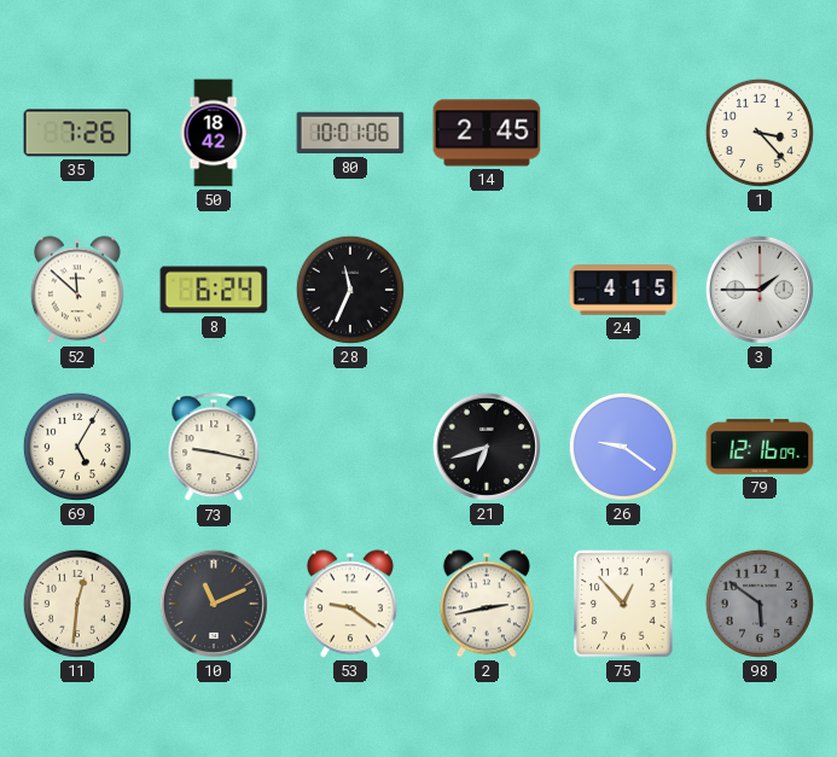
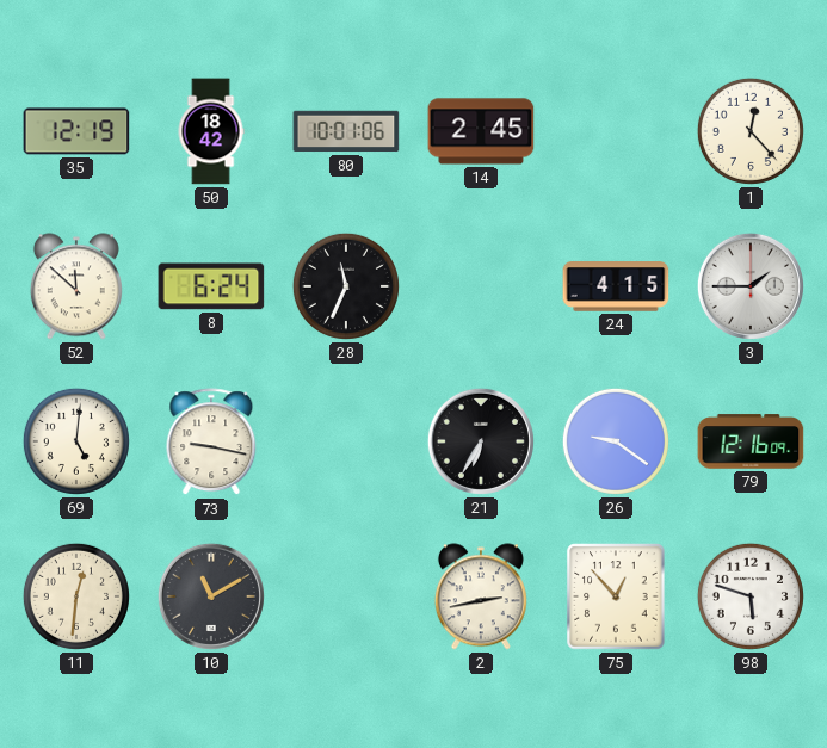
35: 7:26 -> 12:19 (76, 131)
1: 3:23 -> 12:23 (751, 131)
69: 5:05 -> 5:01 (76, 441)
21: 6:42 -> 6:35 (481, 441)
10: 11:11 -> 11:10 (211, 596)
53: 9:21 -> none (350, 604)
98: 5:51 -> 5:48 (751, 596)
98 dial: grey -> white (751, 596)
